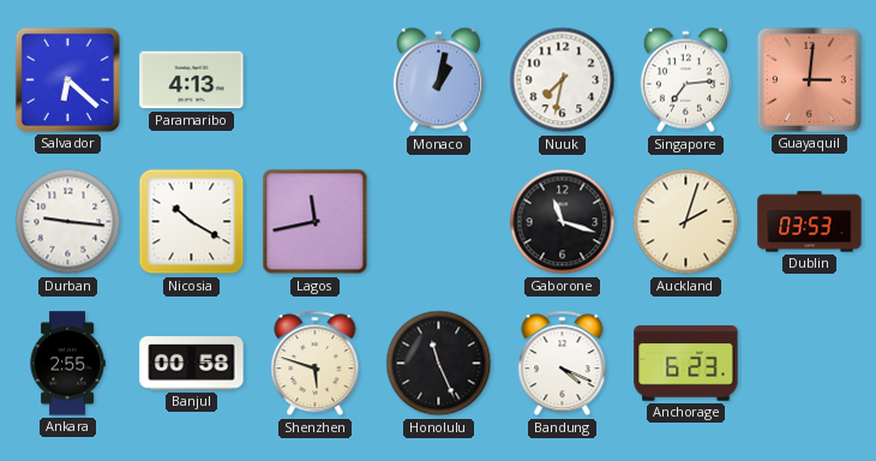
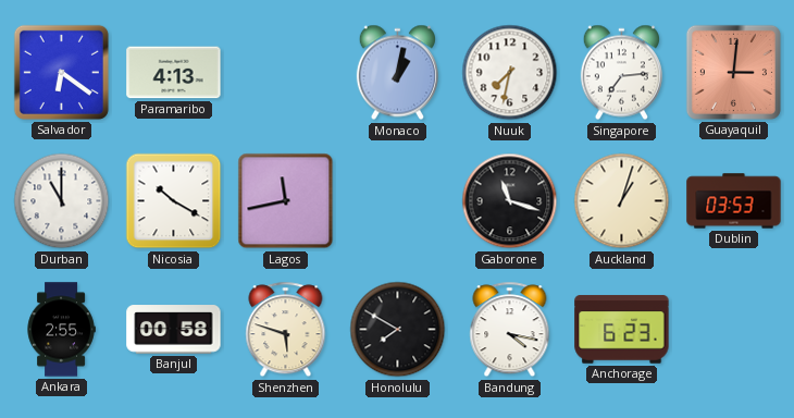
Salvador: 6:22 -> 6:21 (61, 72)
Durban: 9:16 -> 11:00 (62, 201)
Auckland: 2:03 -> 1:03 (622, 201)
Honolulu: 11:26 -> 7:50 (398, 330)
Bandung: 4:19 -> 4:17 (510, 330)
